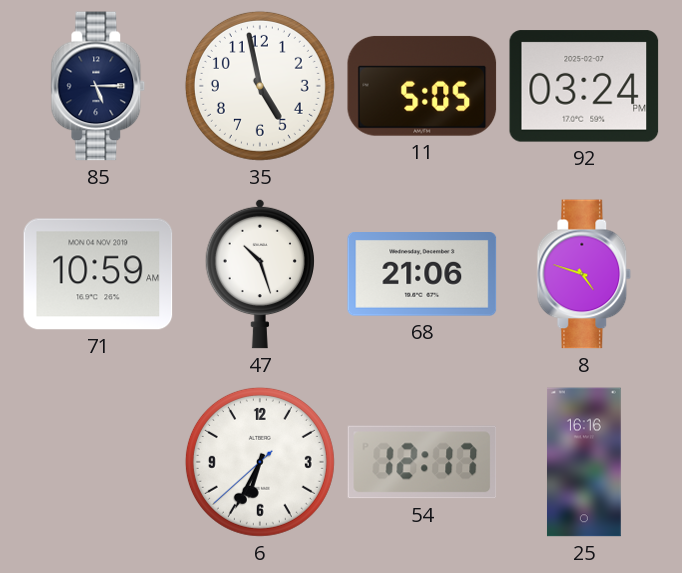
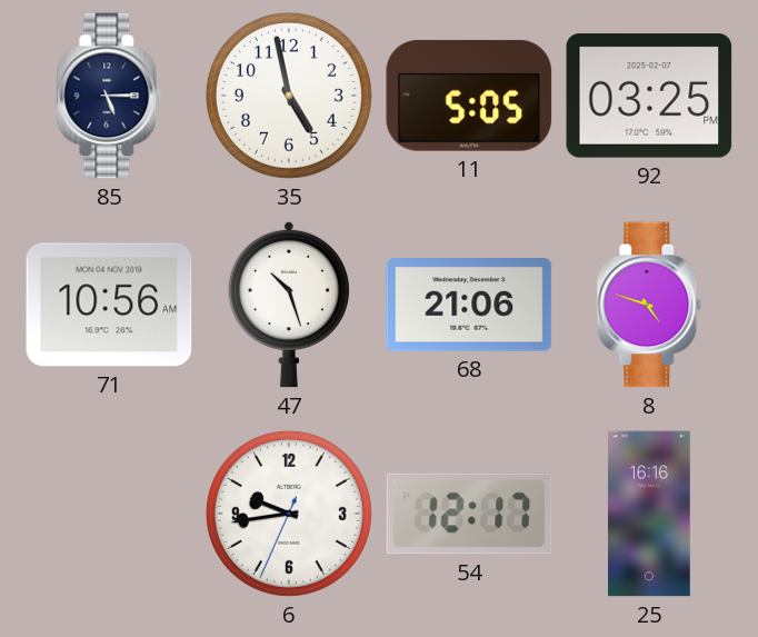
92: 03:24 -> 03:25 (649, 96)
71: 10:59 -> 10:56 (109, 305)
6: 6:34 -> 9:43 (289, 514)
